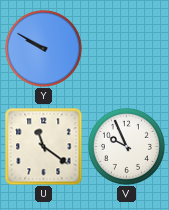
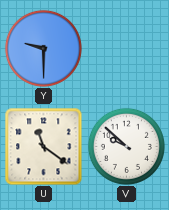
Y: 9:50 -> 9:30 (43, 48)
V: 9:56 -> 9:52 (126, 146)
